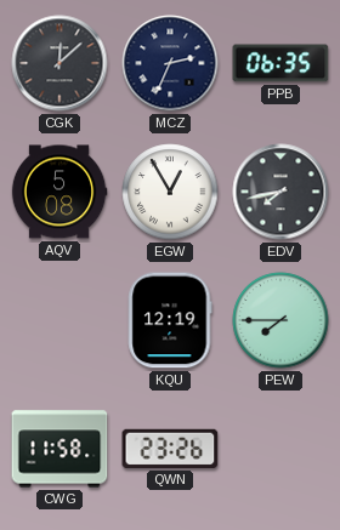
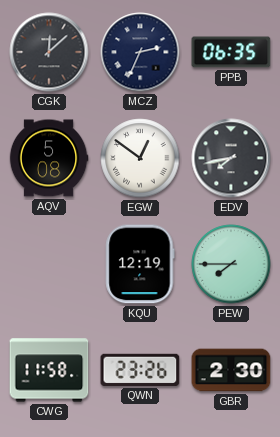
EGW: 12:55 -> 12:51 (140, 158)
GBR: none -> 2:30 (231, 370)
